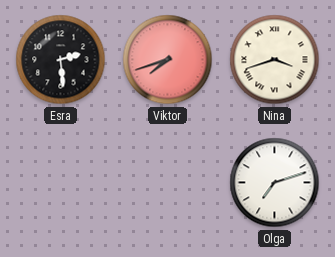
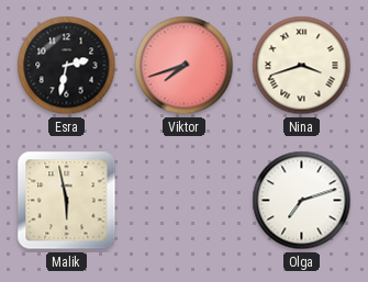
Esra: 2:29 -> 2:32 (67, 66)
Malik: none -> 5:58 (67, 201)
